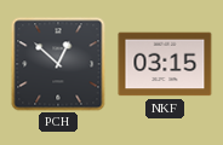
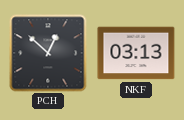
NKF: 03:15 -> 03:13 (136, 53)
